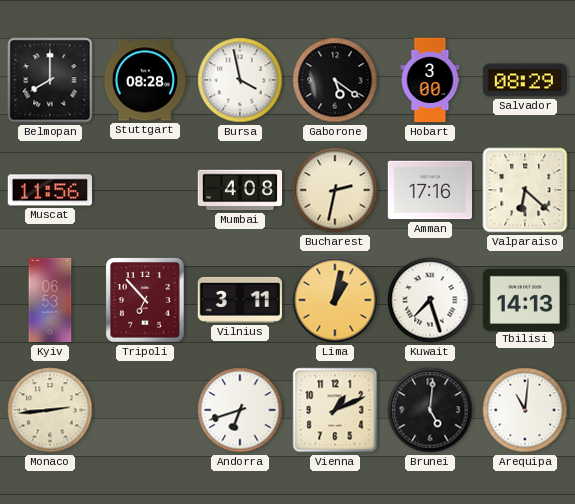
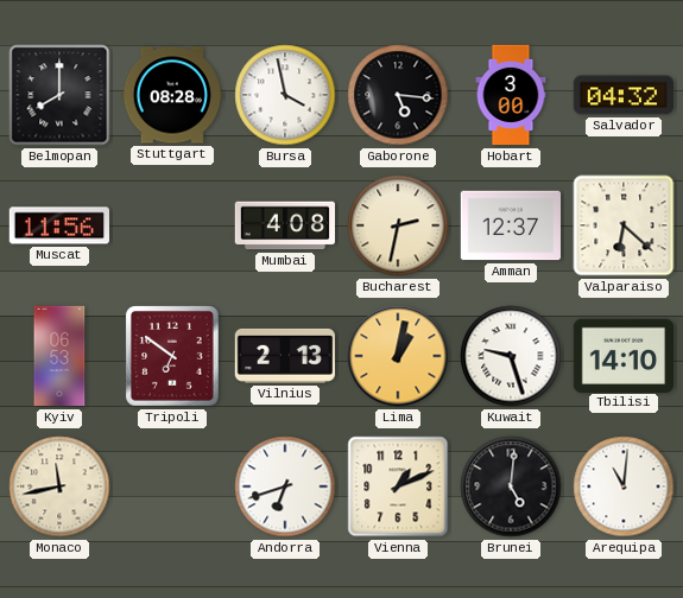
Gaborone: 5:21 -> 5:16 (398, 95)
Salvador: 08:29 -> 04:32 (622, 95)
Amman: 17:16 -> 12:37 (511, 225)
Tripoli: 6:53 -> 6:51 (172, 356)
Vilnius: 3:11 -> 2:13 (284, 356)
Kuwait: 7:27 -> 9:27 (511, 356)
Tbilisi: 14:13 -> 14:10 (622, 355)
Monaco: 2:44 -> 11:43 (59, 486)
